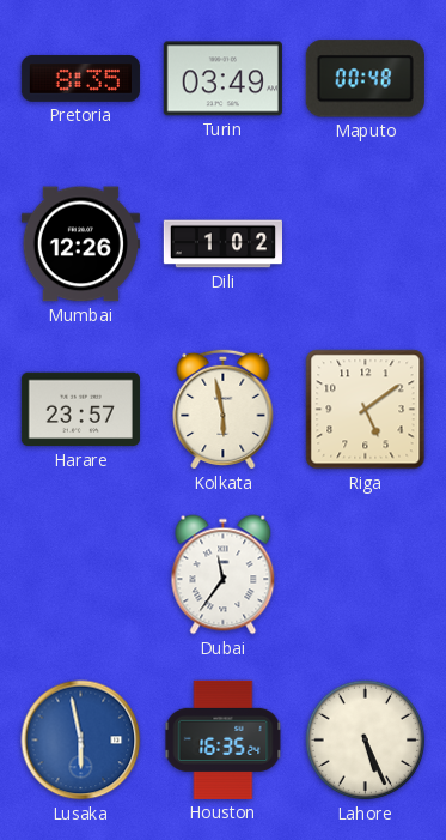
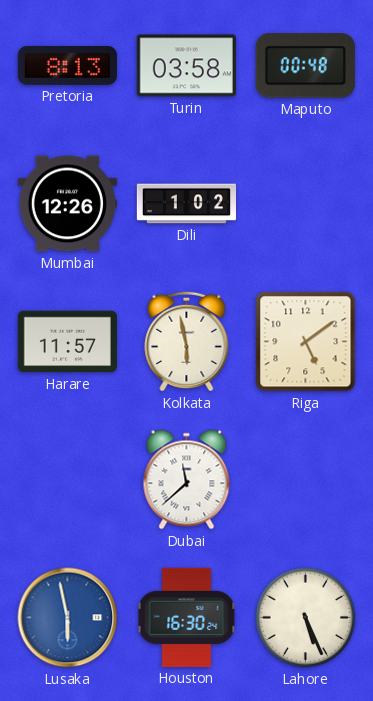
Pretoria: 8:35 -> 8:13 (67, 65)
Turin: 03:49 -> 03:58 (186, 66)
Harare: 23:57 -> 11:57 (67, 342)
Dubai: 11:36 -> 11:38 (187, 480)
Houston: 16:35 -> 16:30 (187, 617)
